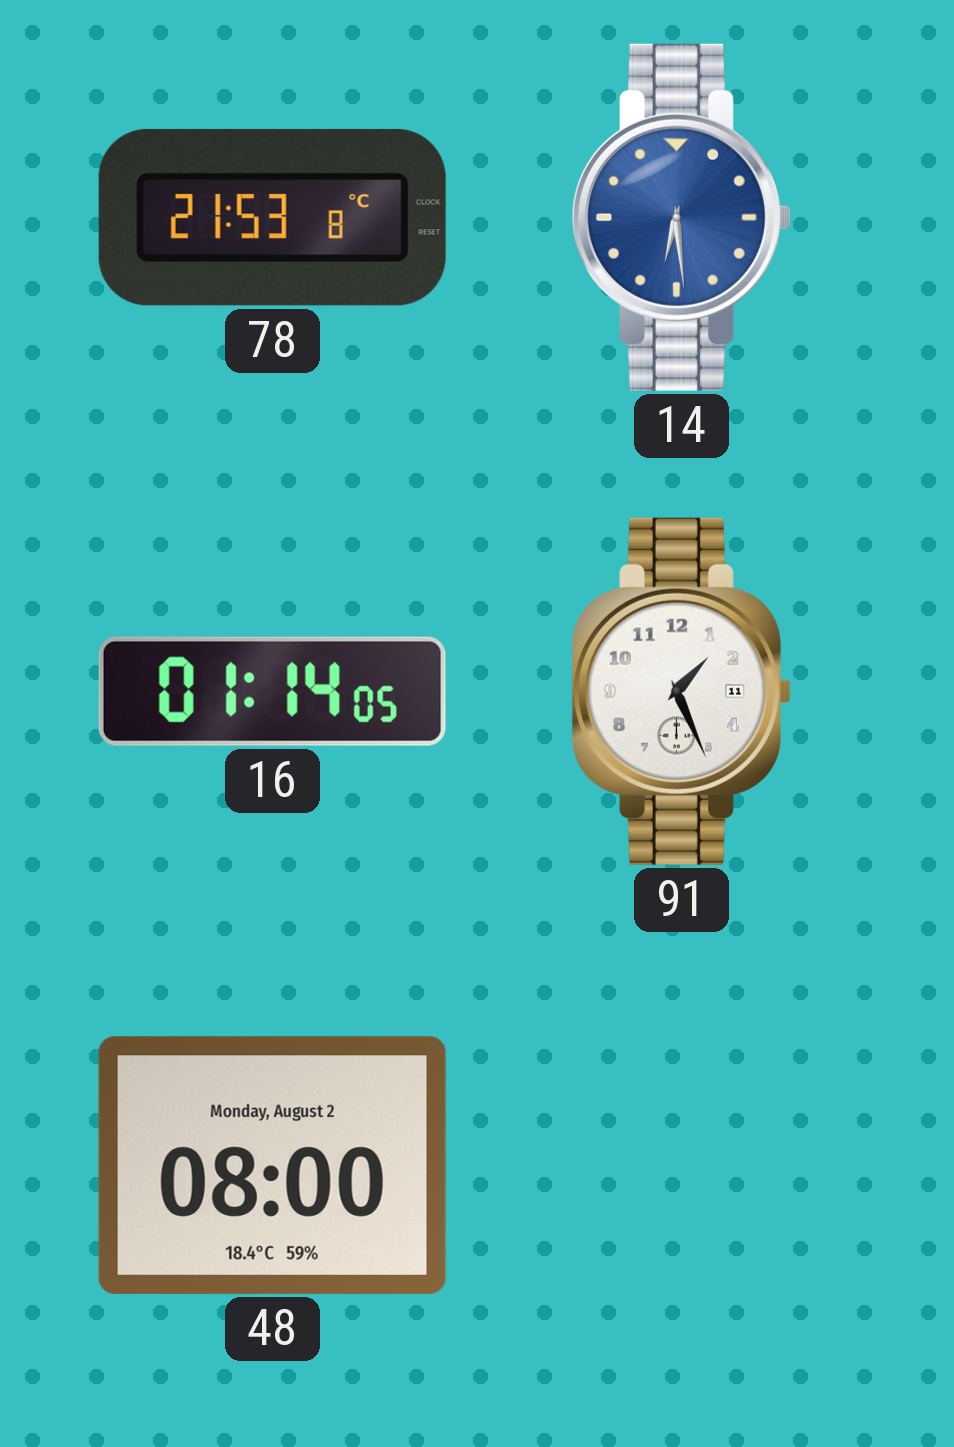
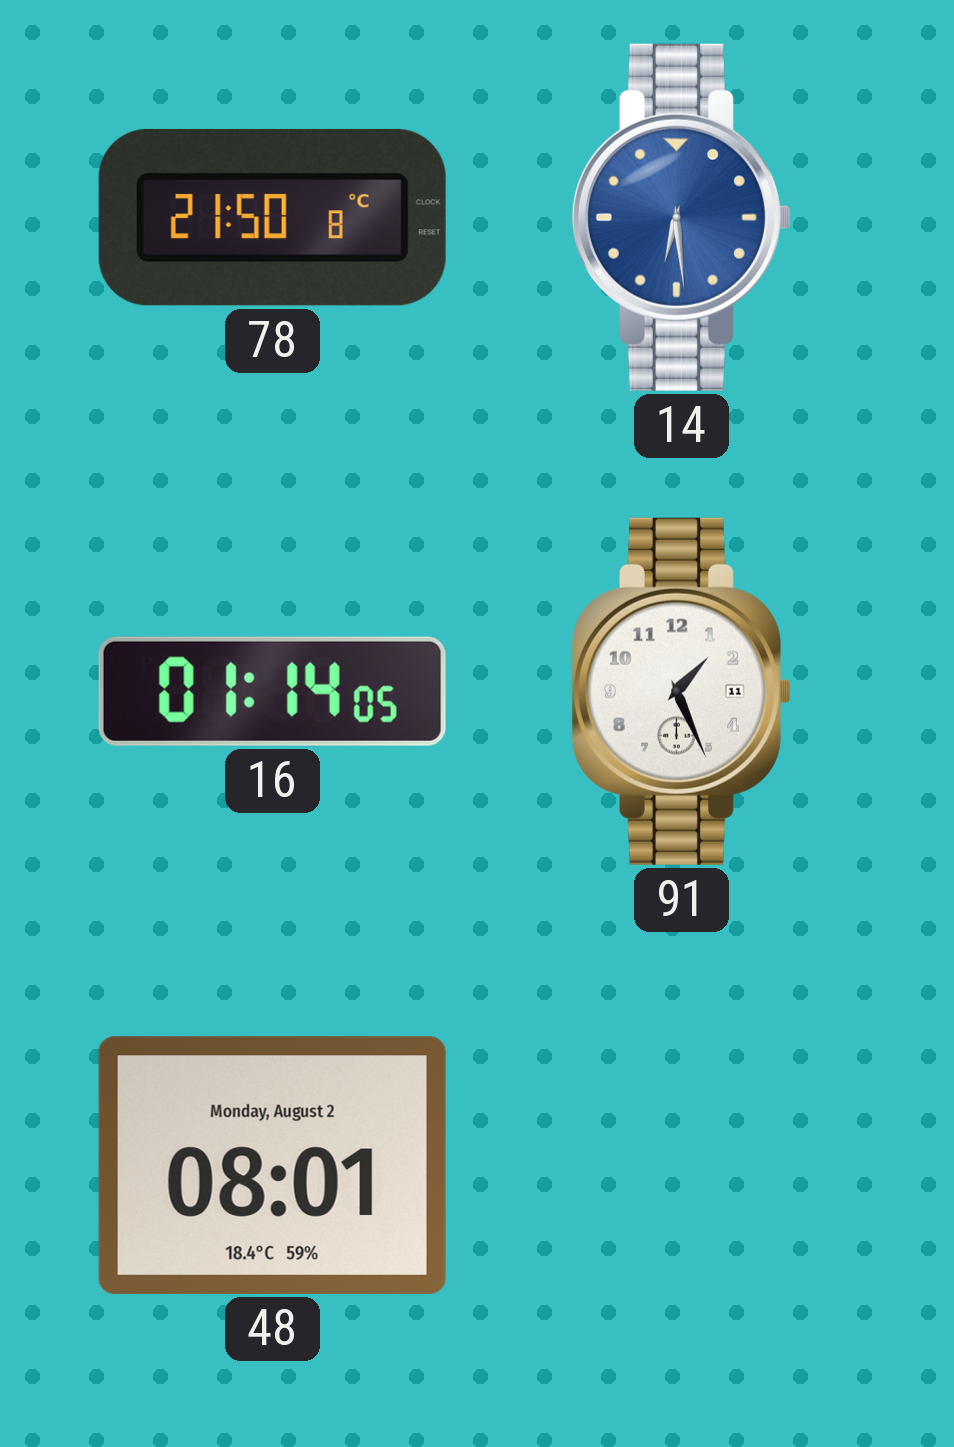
78: 21:53 -> 21:50 (272, 217)
48: 08:00 -> 08:01 (272, 1165)
